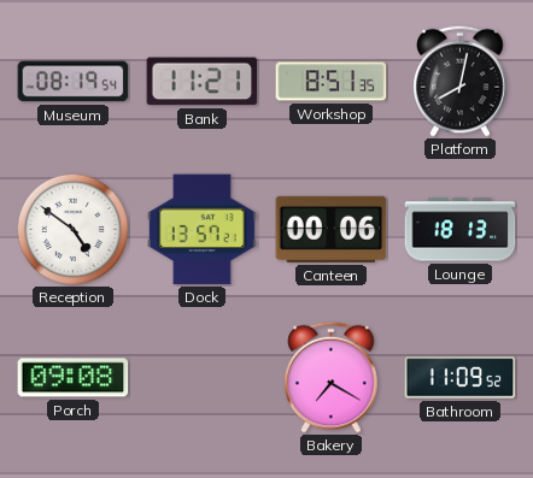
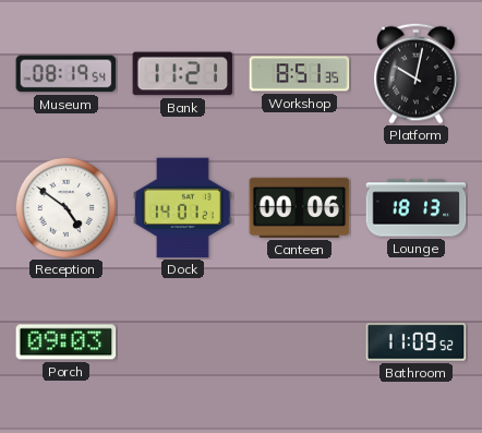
Platform: 8:02 -> 10:02 (417, 73)
Dock: 13:57 -> 14:01 (183, 208)
Porch: 09:08 -> 09:03 (67, 342)
Bakery: 7:20 -> none (332, 377)
